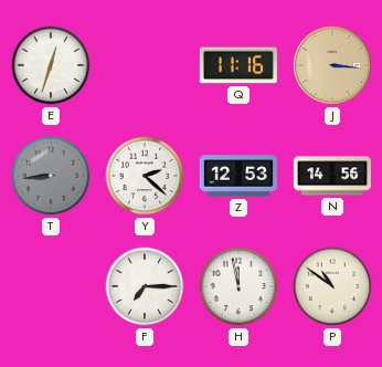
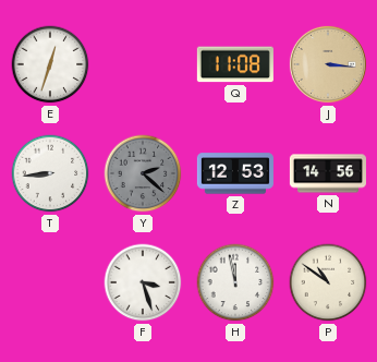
Q: 11:16 -> 11:08 (235, 64)
T dial: grey -> white (50, 173)
Y dial: white -> grey (143, 173)
F: 7:15 -> 3:27 (143, 282)
